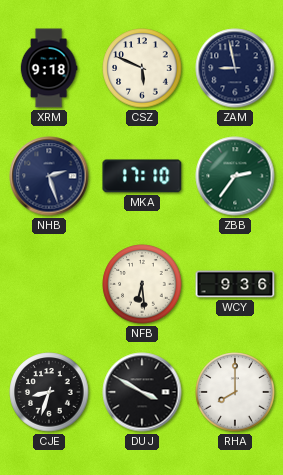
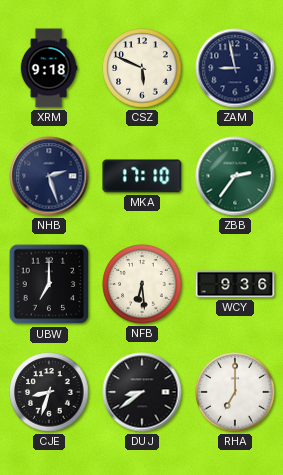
UBW: none -> 7:00 (49, 284)
DUJ: 3:50 -> 8:39 (142, 392)
RHA: 8:00 -> 7:00 (235, 392)
